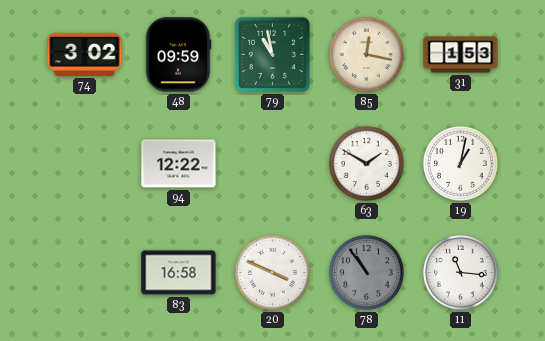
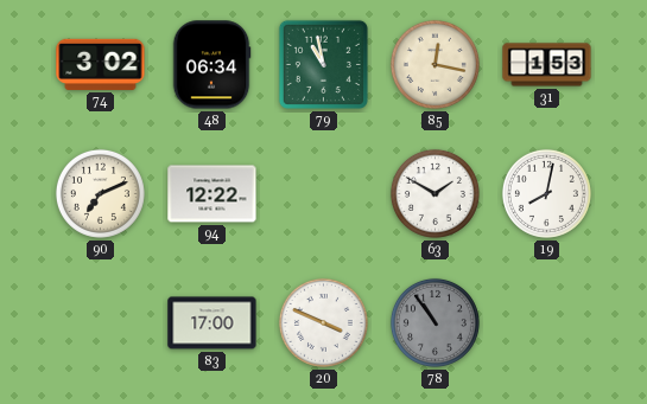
48: 09:59 -> 06:34 (211, 65)
90: none -> 7:11 (100, 193)
19: 1:02 -> 8:02 (546, 193)
83: 16:58 -> 17:00 (213, 323)
11: 11:16 -> none (460, 272)
